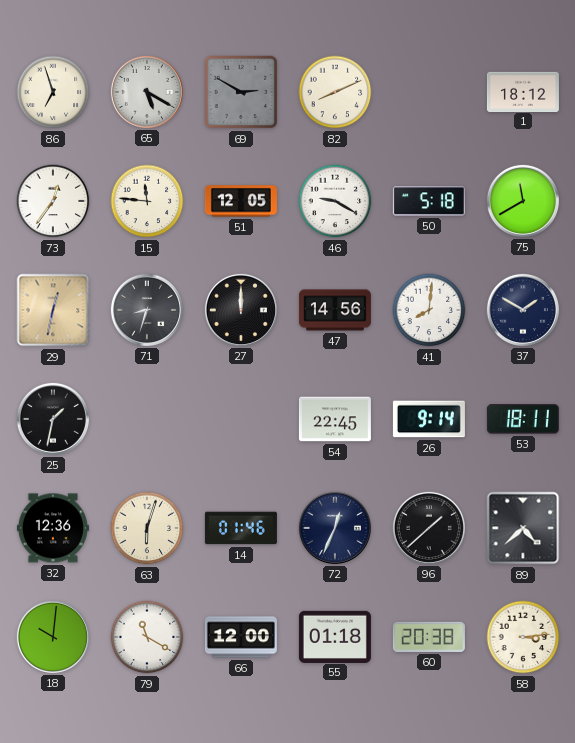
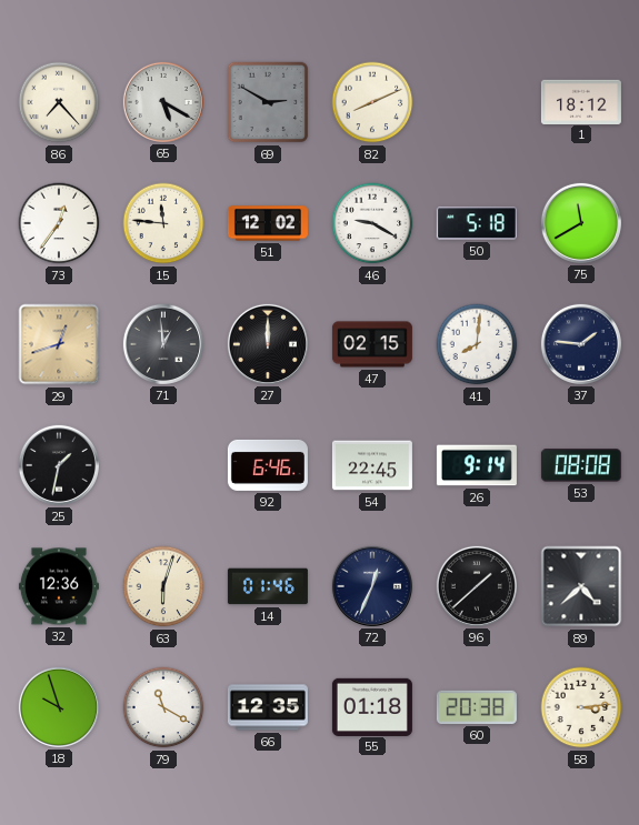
86: 6:57 -> 7:23 (59, 102)
51: 12:05 -> 12:02 (268, 223)
29: 12:32 -> 12:42 (59, 344)
71: 8:33 -> 12:59 (163, 344)
47: 14:56 -> 02:15 (372, 344)
37: 1:50 -> 1:46 (581, 344)
92: none -> 6:46 (268, 465)
53: 18:11 -> 08:08 (581, 465)
18: 10:01 -> 9:57 (59, 707)
66: 12:00 -> 12:35 (268, 707)
